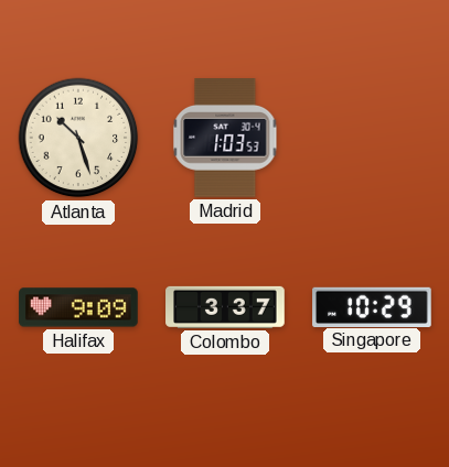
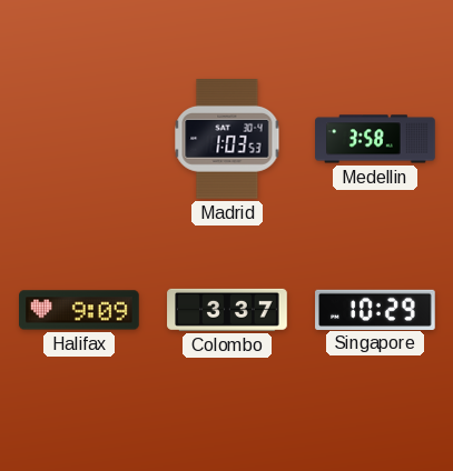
Atlanta: 10:27 -> none (78, 138)
Medellin: none -> 3:58 (375, 139)
